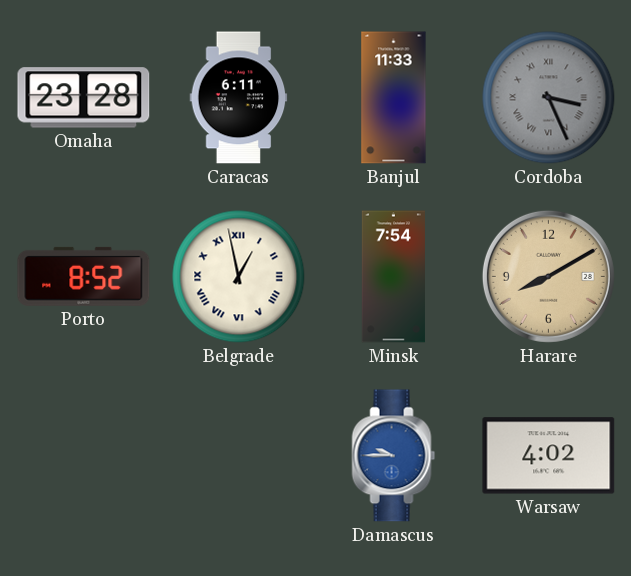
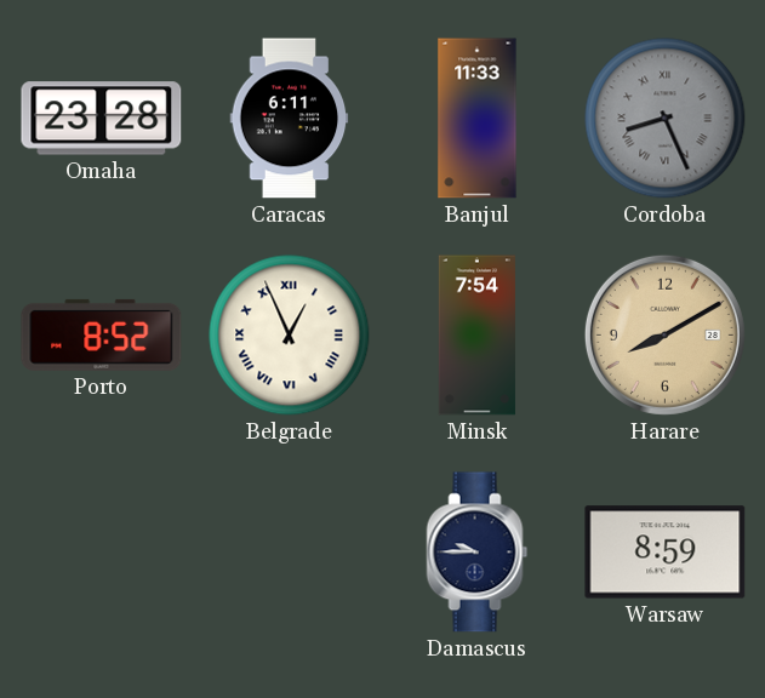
Cordoba: 3:26 -> 8:26 (666, 119)
Belgrade: 12:58 -> 12:56 (290, 336)
Damascus dial: blue -> navy (478, 553)
Warsaw: 4:02 -> 8:59 (666, 553)
